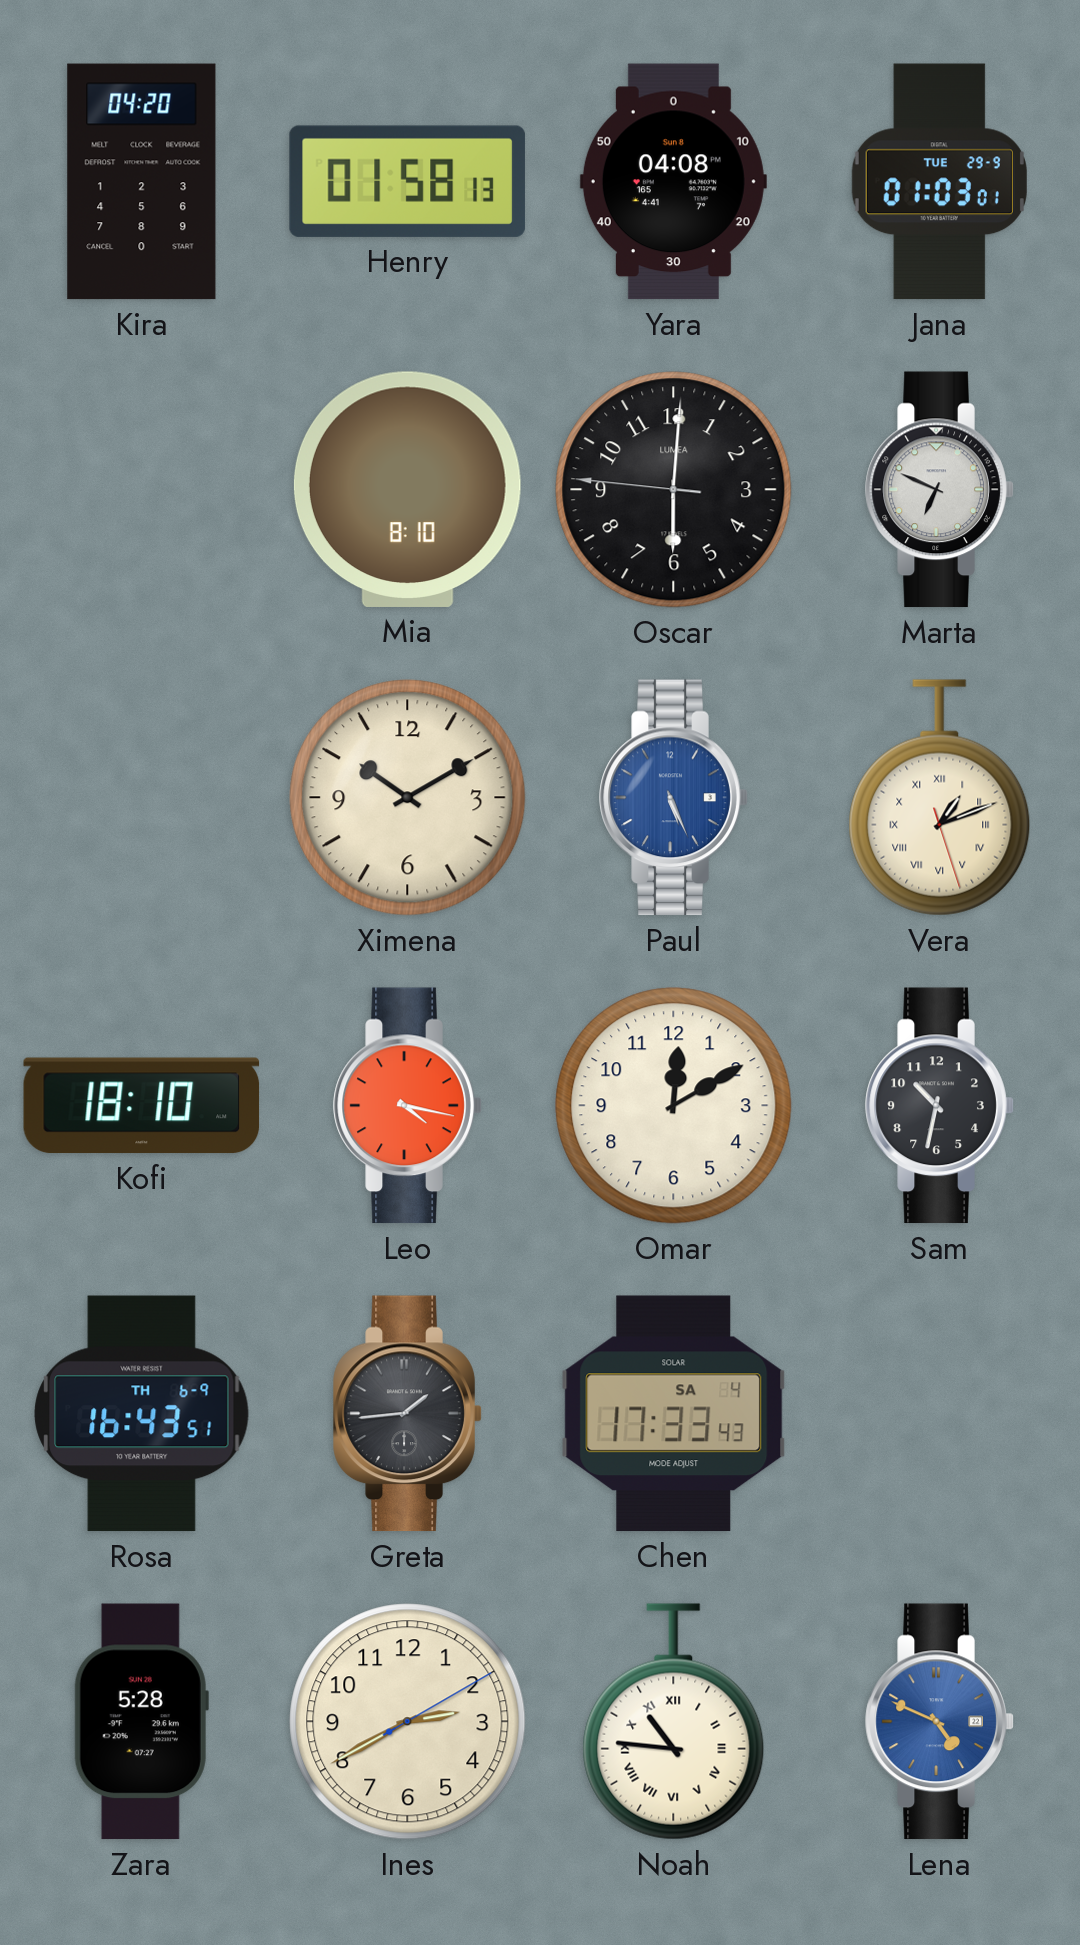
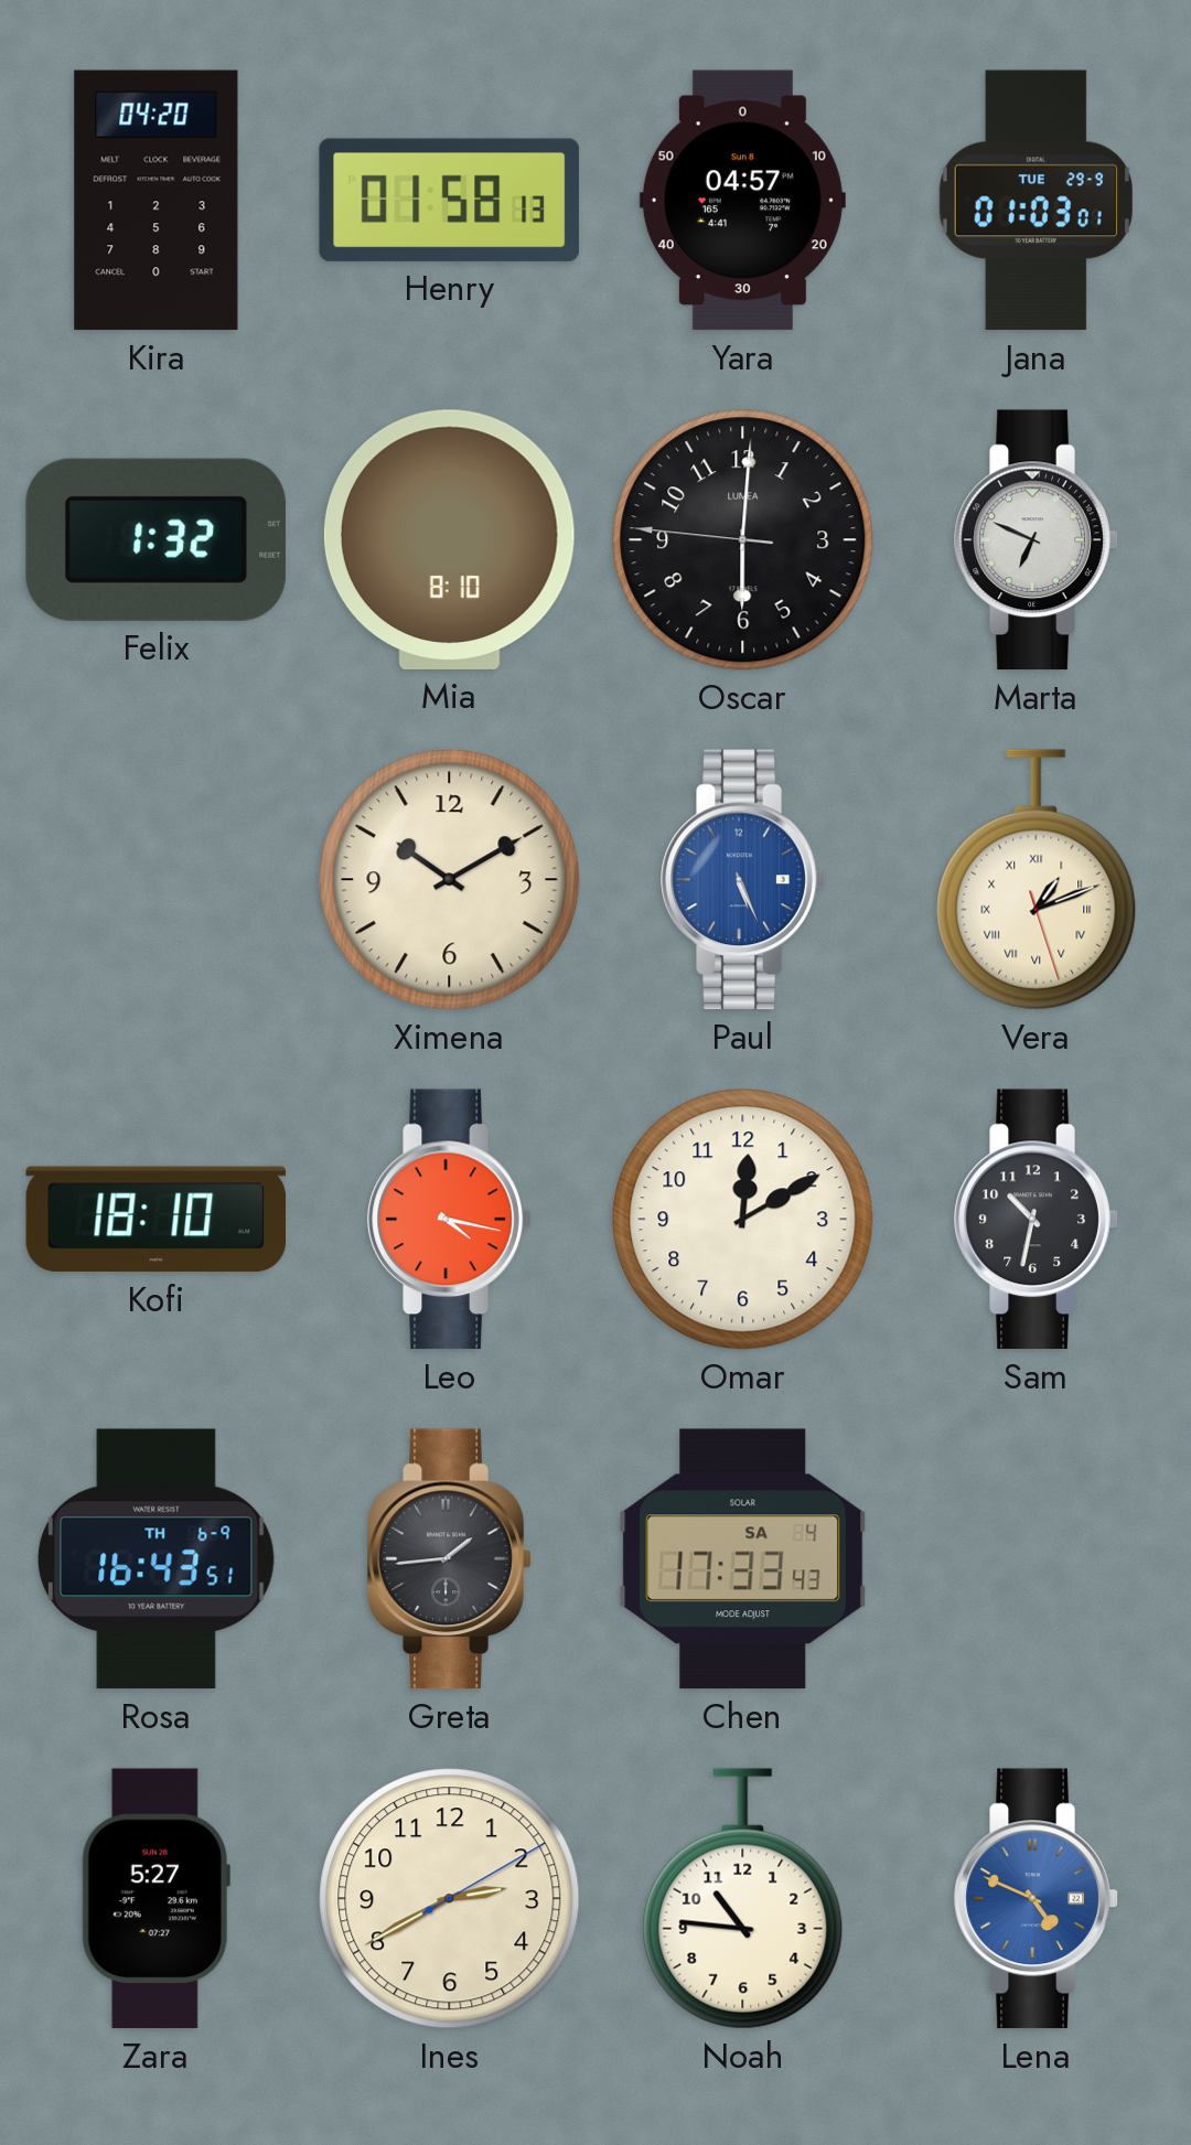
Yara: 04:08 -> 04:57 (742, 201)
Felix: none -> 1:32 (155, 539)
Zara: 5:28 -> 5:27 (155, 1899)
Noah numerals: Roman -> Arabic (743, 1899)
